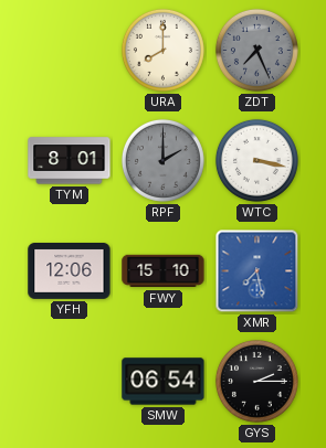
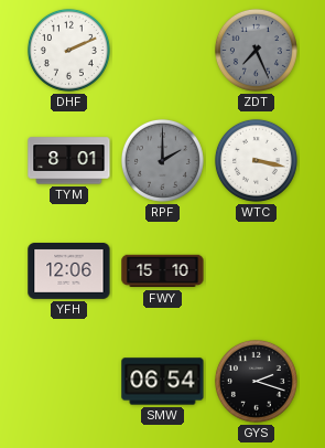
DHF: none -> 2:11 (68, 50)
URA: 8:00 -> none (162, 50)
XMR: 7:28 -> none (257, 271)
GYS: 2:15 -> 2:18 (256, 381)
